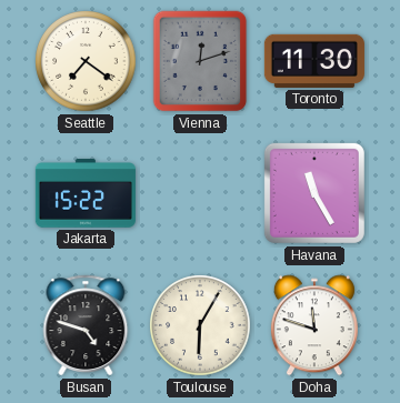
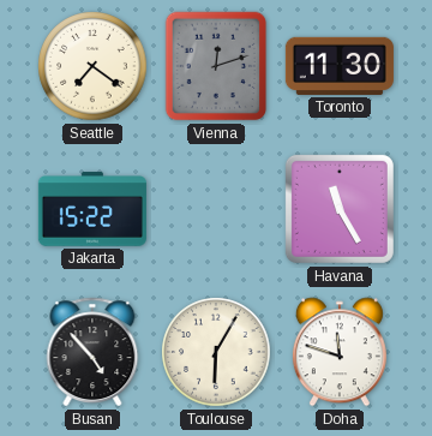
Busan: 4:48 -> 4:53 (92, 352)
